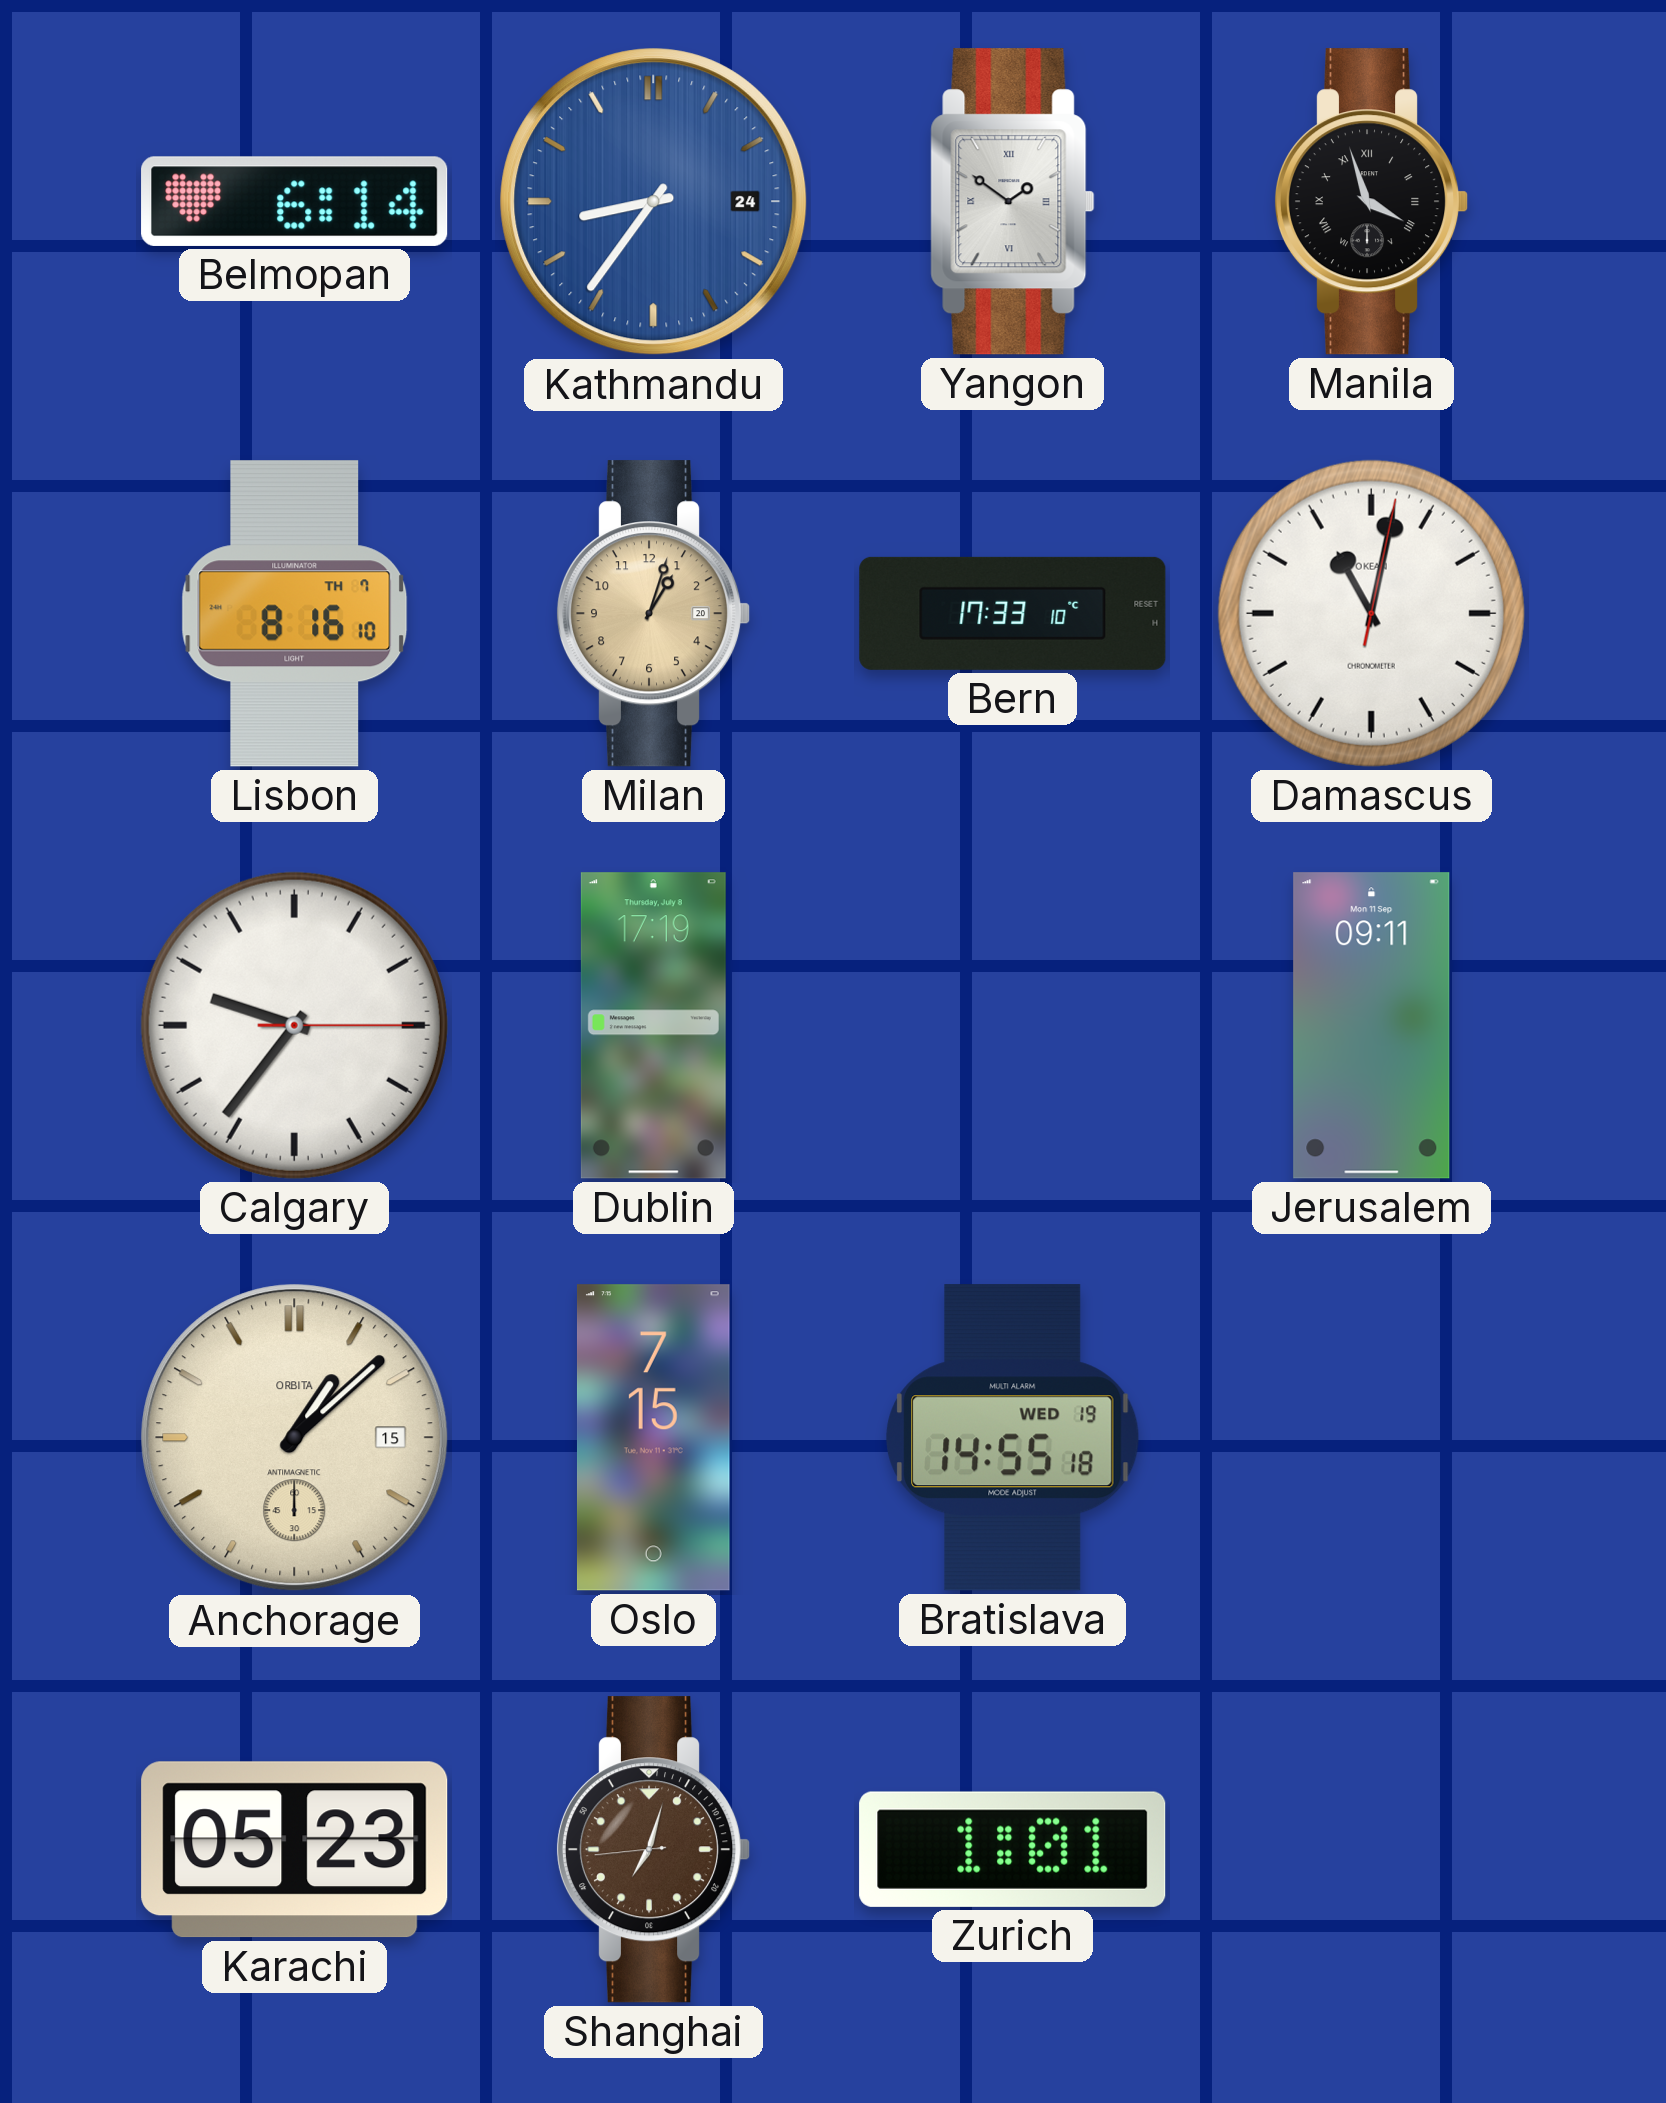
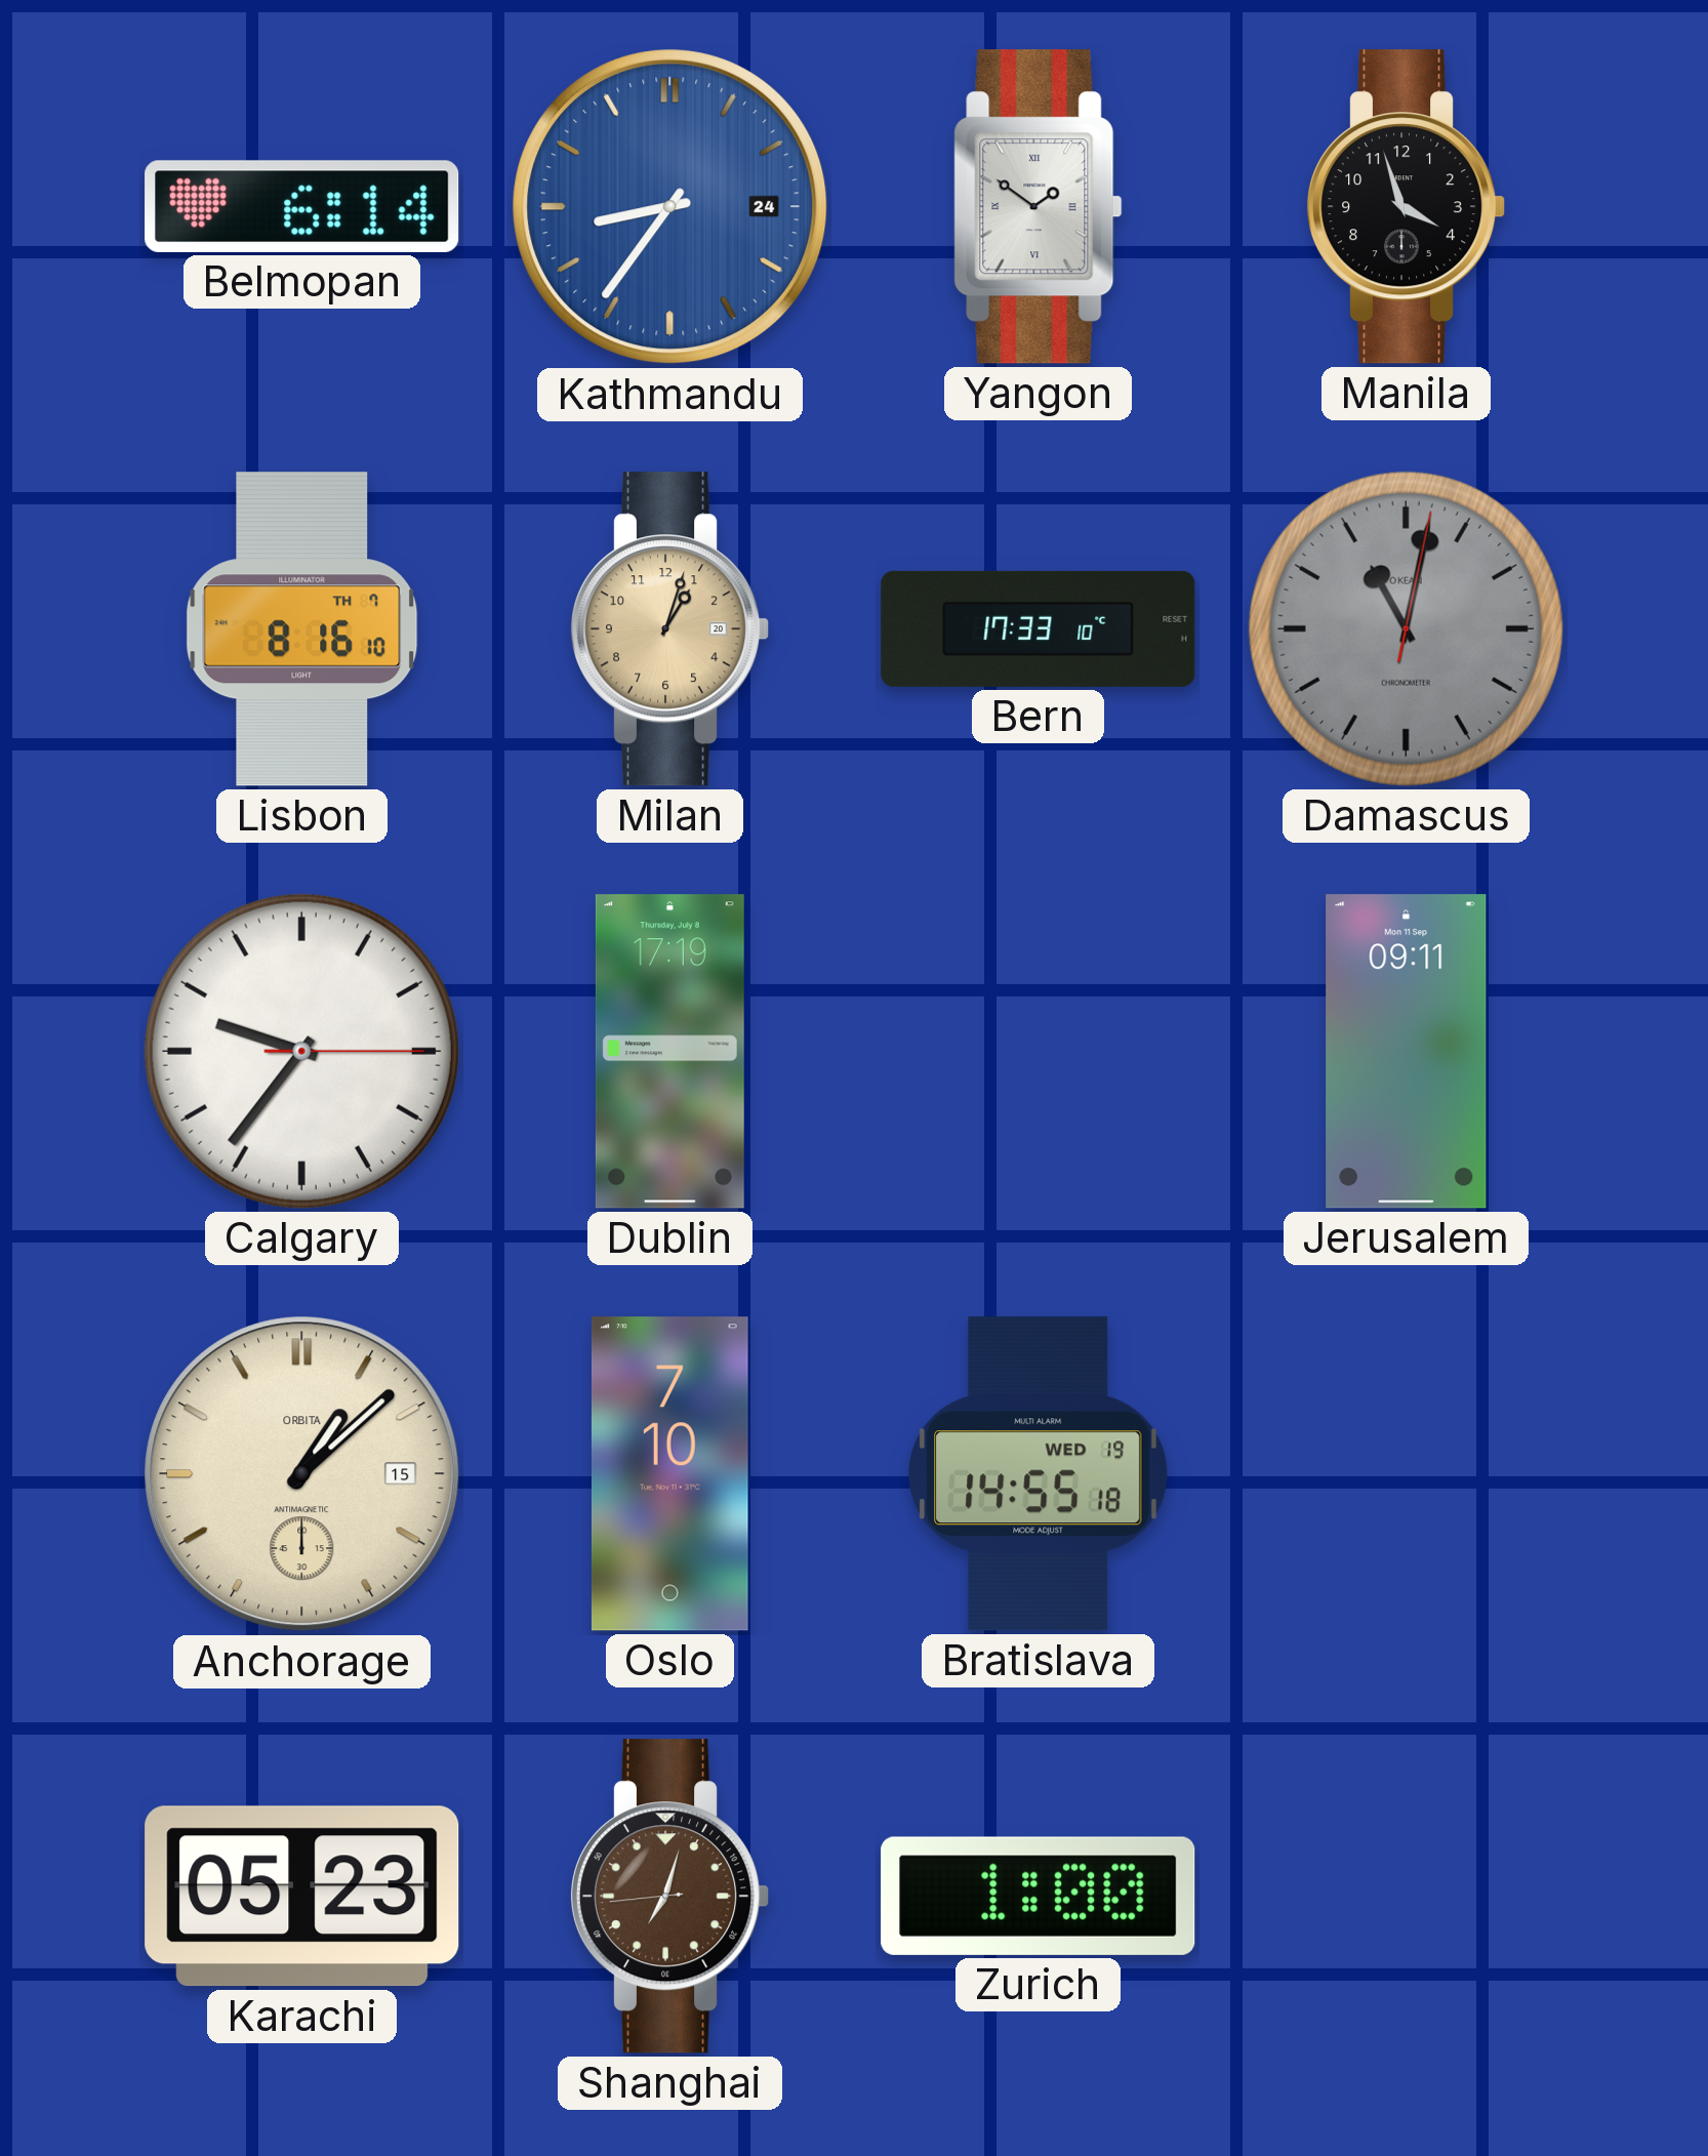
Manila numerals: Roman -> Arabic (1406, 207)
Damascus dial: white -> grey (1406, 628)
Oslo: 7:15 -> 7:10 (669, 1474)
Zurich: 1:01 -> 1:00 (1039, 1896)
